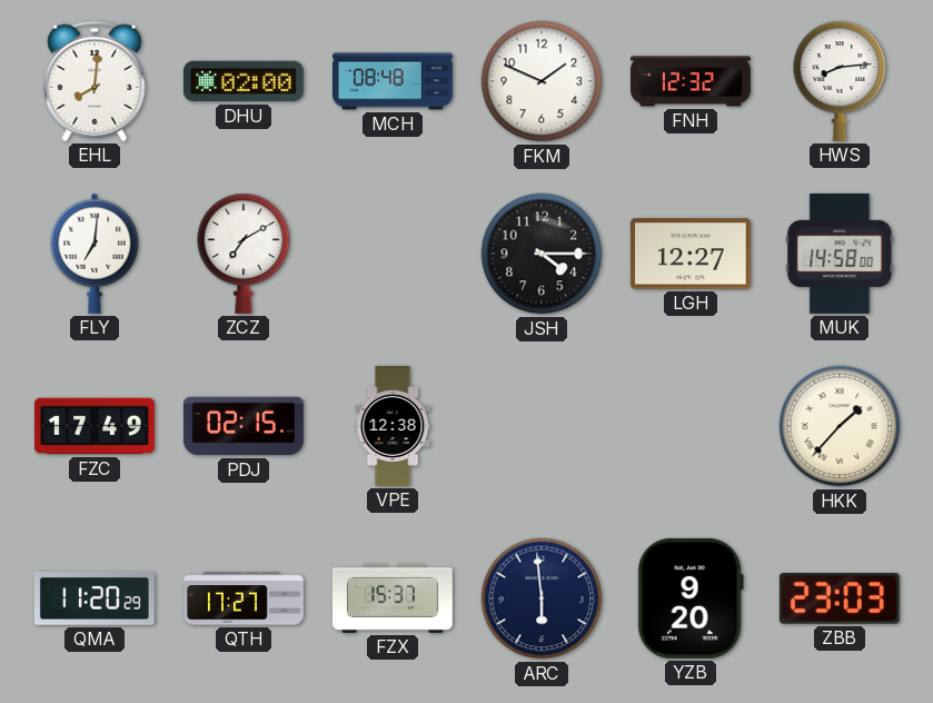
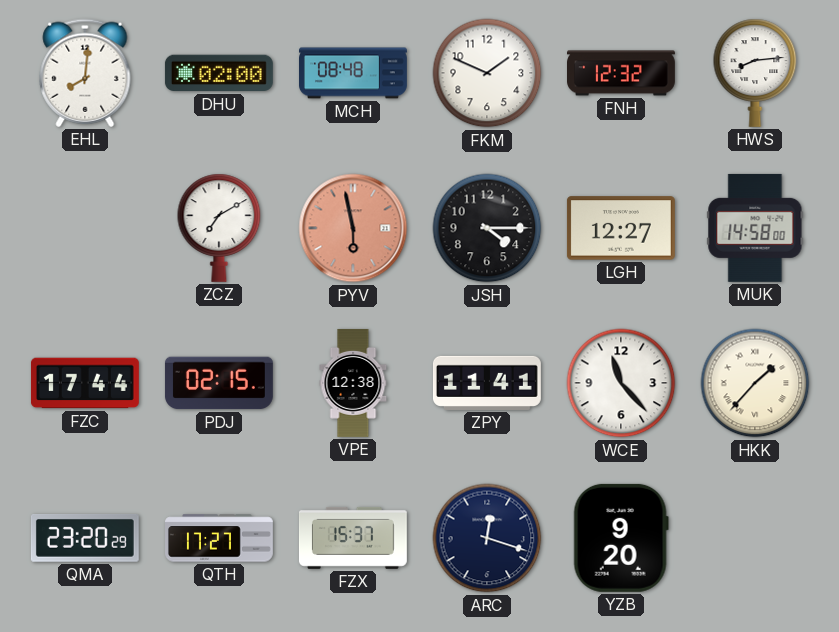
FLY: 7:01 -> none (95, 254)
PYV: none -> 5:58 (353, 228)
FZC: 17:49 -> 17:44 (85, 383)
ZPY: none -> 11:41 (487, 383)
WCE: none -> 11:23 (621, 383)
QMA: 11:20 -> 23:20 (85, 539)
ARC: 5:59 -> 12:18 (487, 538)
ZBB: 23:03 -> none (840, 598)
